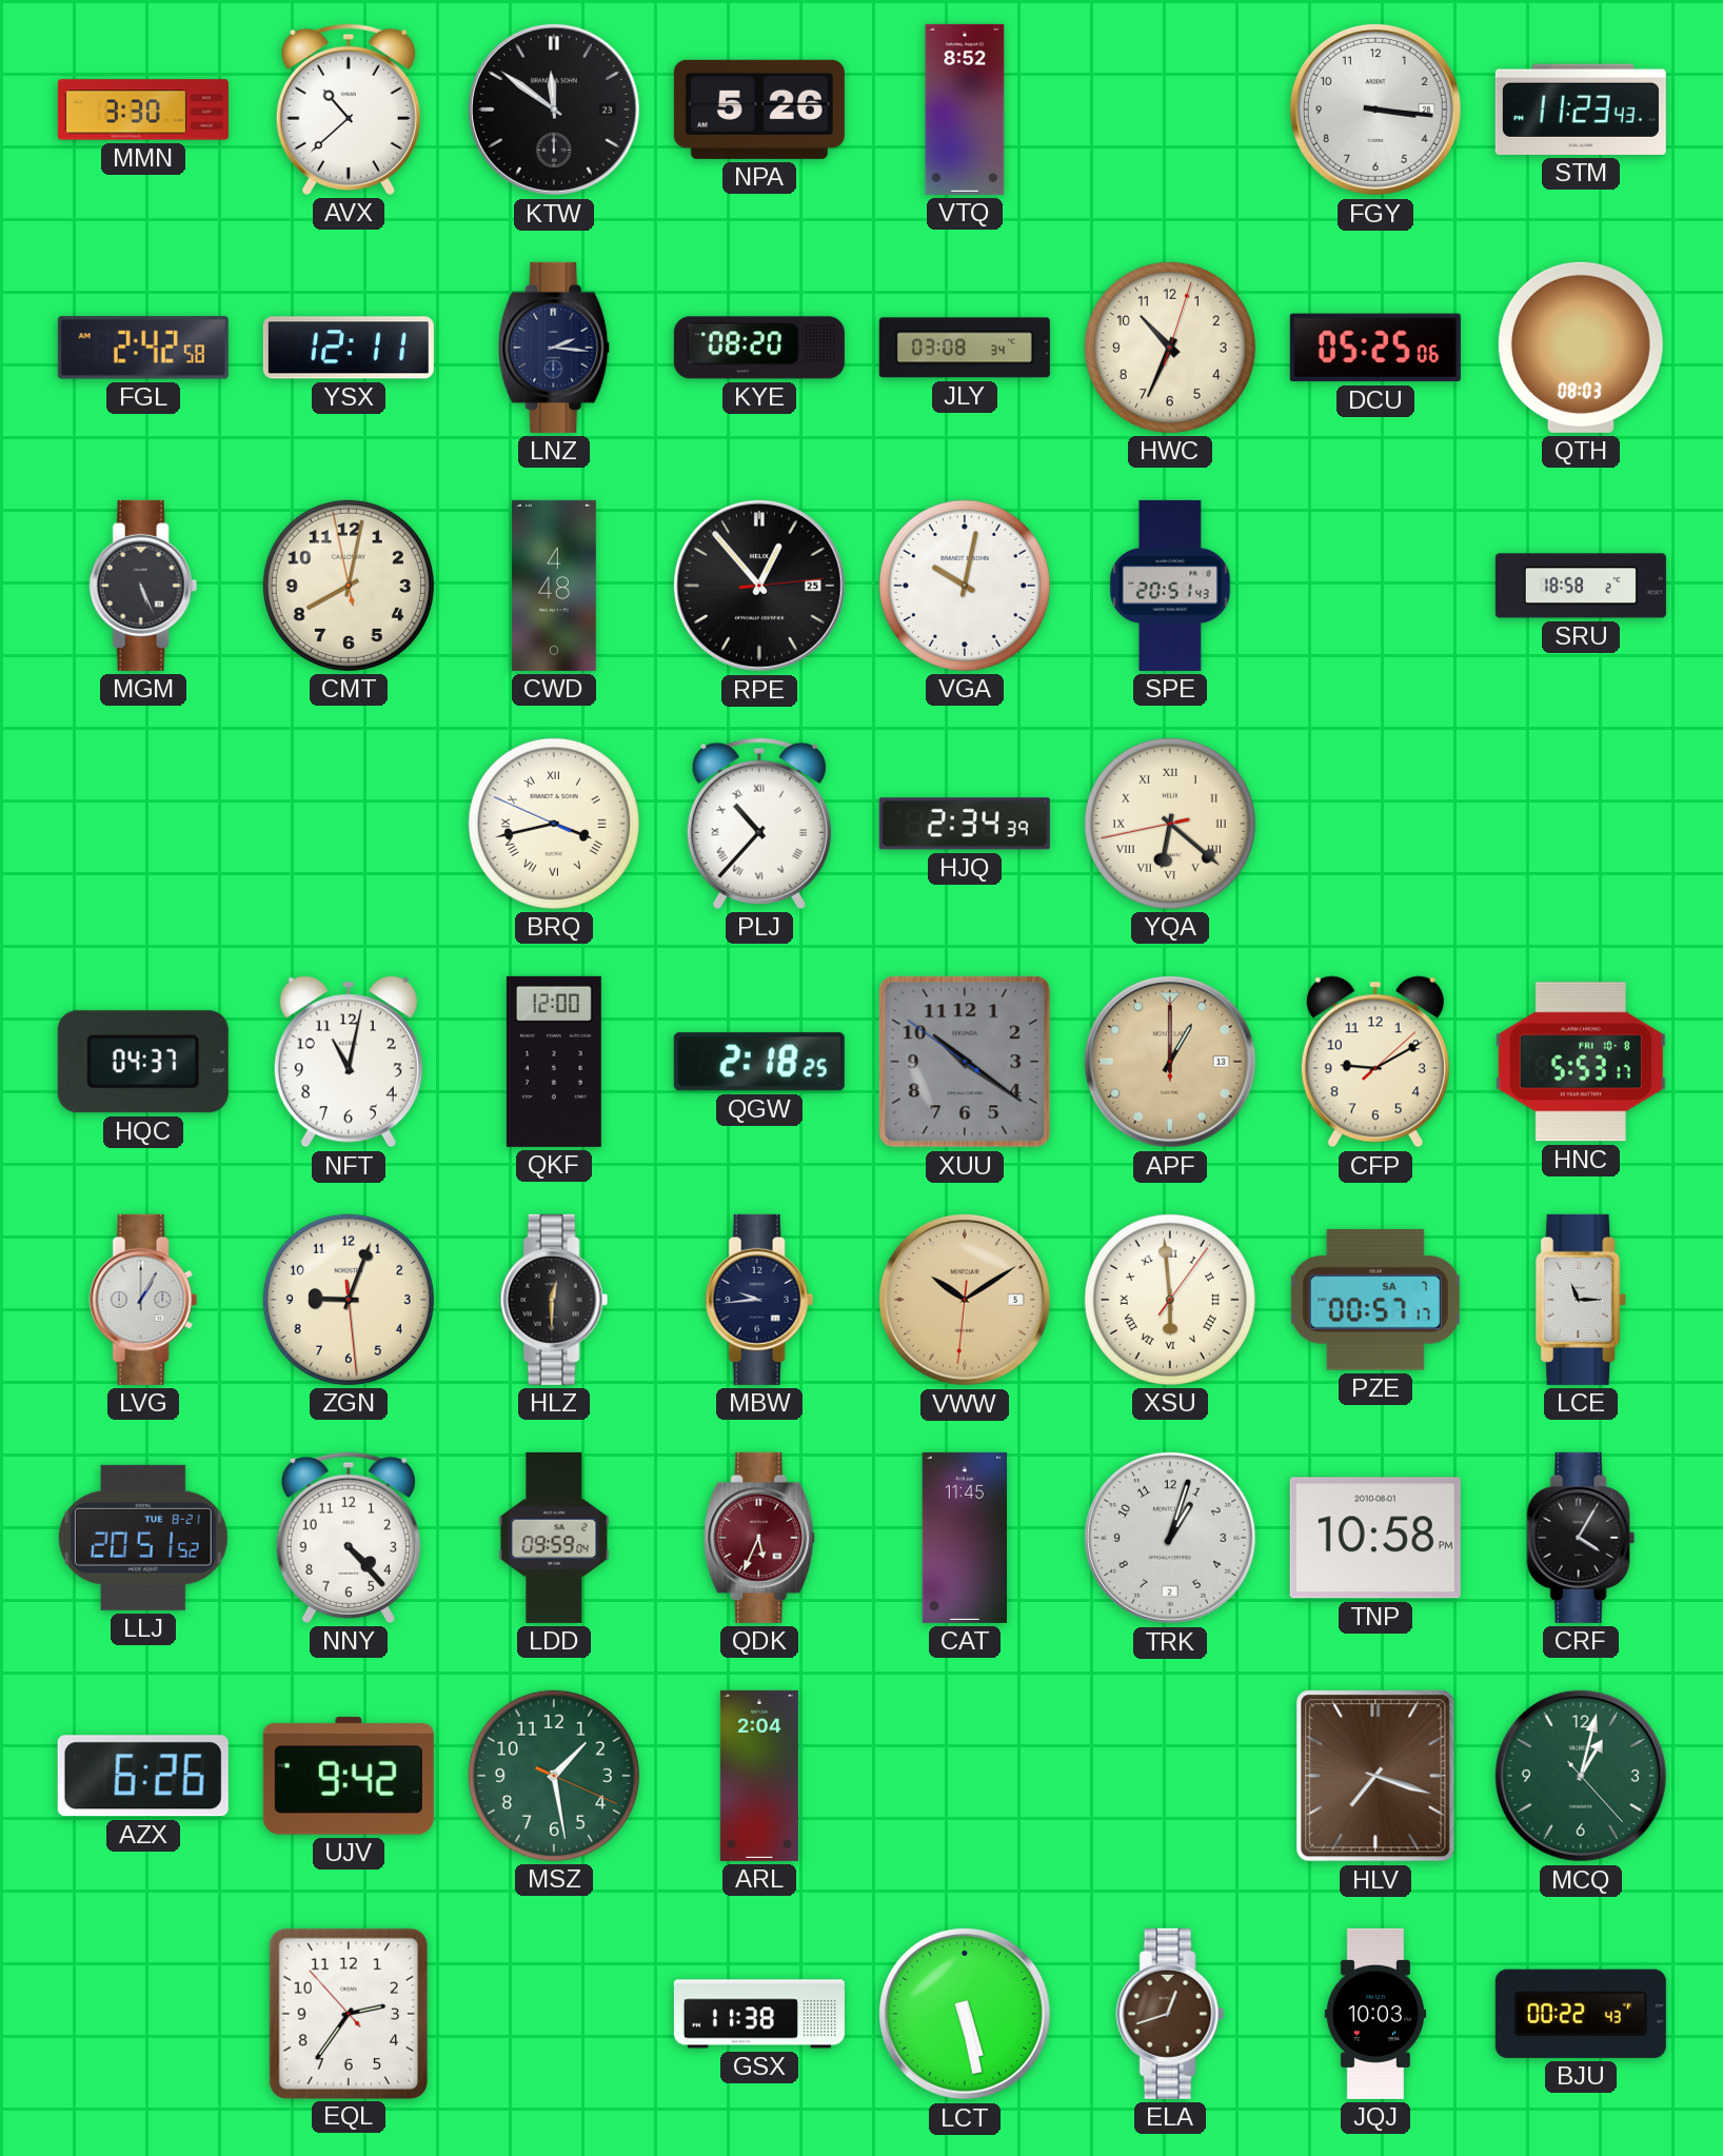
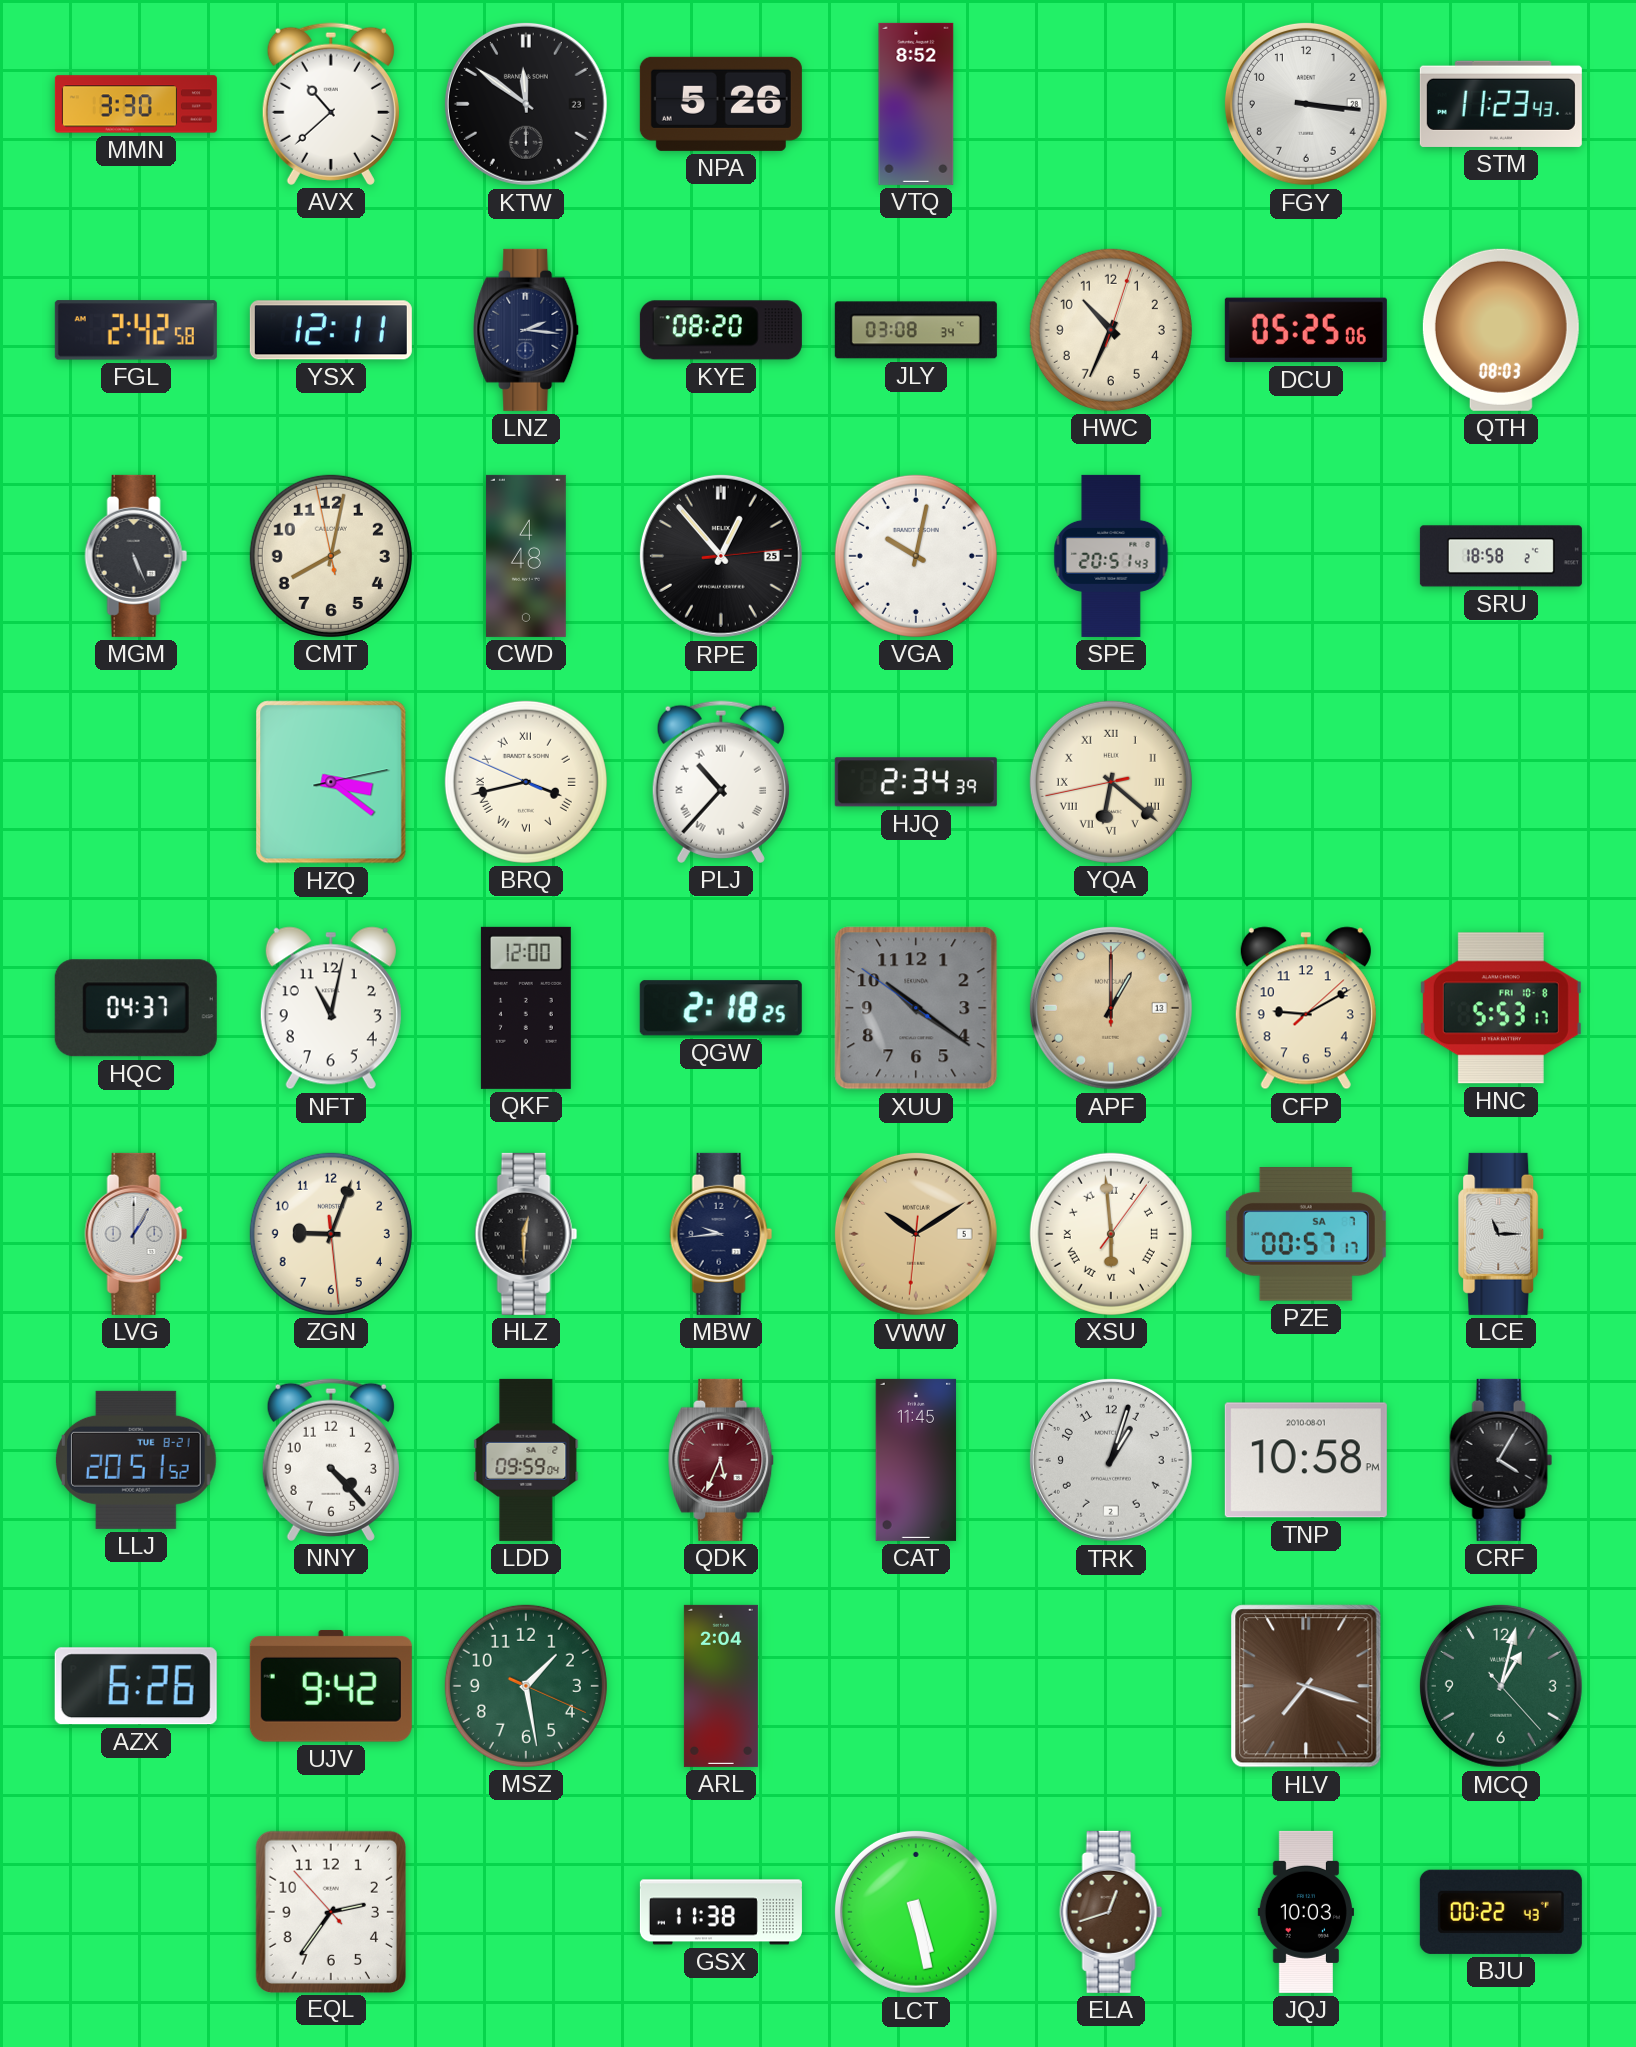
HZQ: none -> 3:21 (331, 782)
